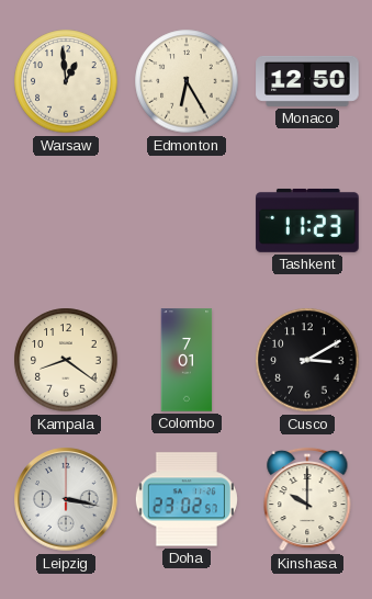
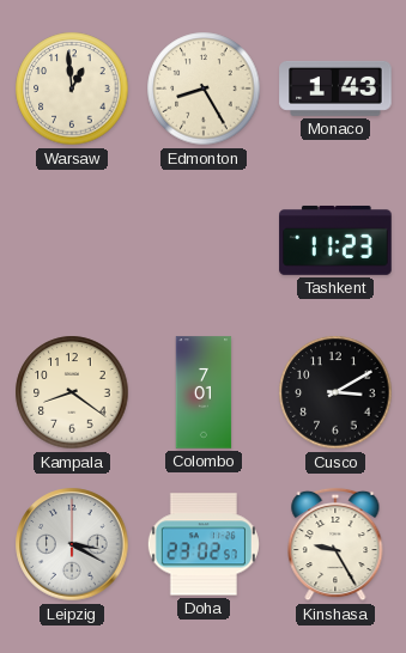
Edmonton: 6:25 -> 8:25 (204, 89)
Monaco: 12:50 -> 1:43 (335, 89)
Leipzig: 3:17 -> 3:20 (72, 544)
Kinshasa: 10:00 -> 9:25 (335, 544)
